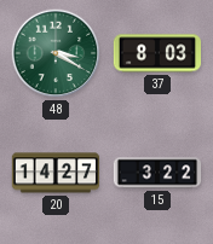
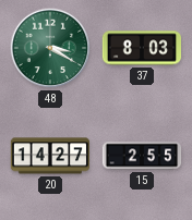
15: 3:22 -> 2:55 (142, 156)
